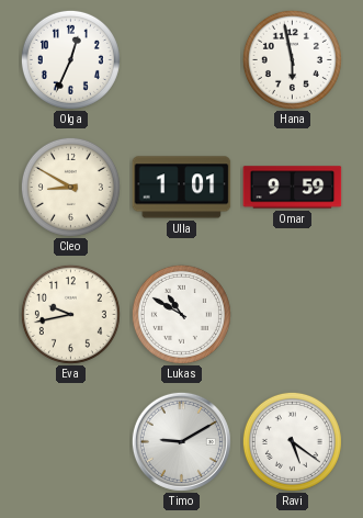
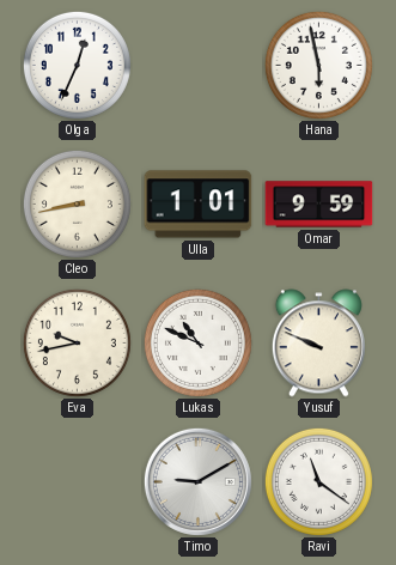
Cleo: 8:50 -> 8:43 (77, 203)
Lukas: 10:50 -> 10:49 (197, 342)
Yusuf: none -> 9:49 (318, 344)
Ravi: 5:21 -> 11:21 (318, 481)
